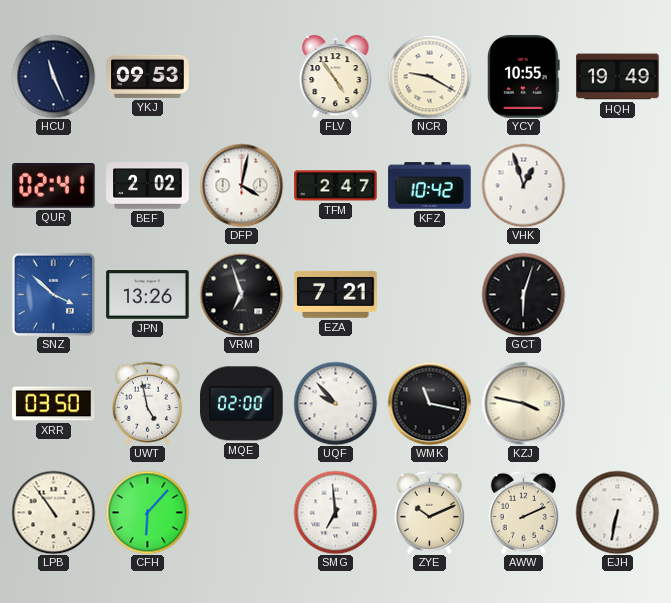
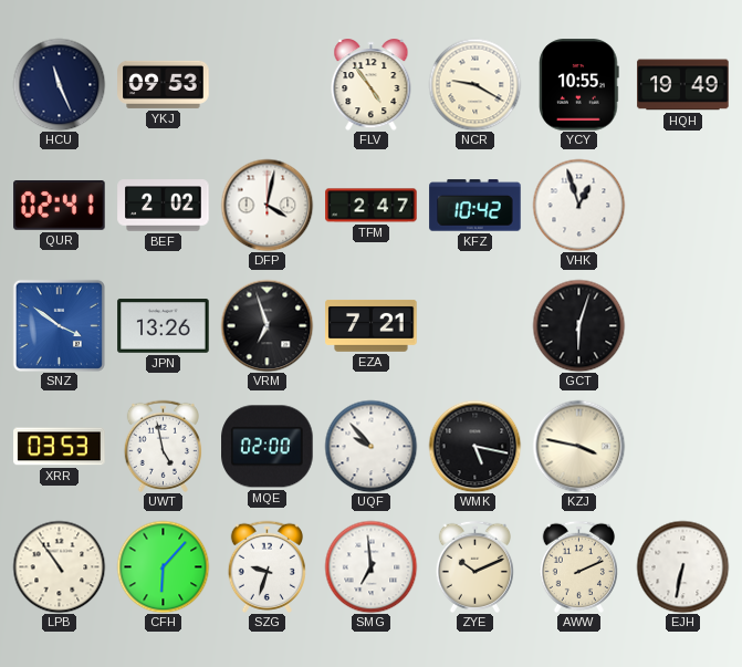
SNZ: 3:52 -> 3:51 (59, 325)
XRR: 03:50 -> 03:53 (60, 447)
WMK: 11:17 -> 5:17 (474, 446)
SZG: none -> 9:33 (267, 566)
